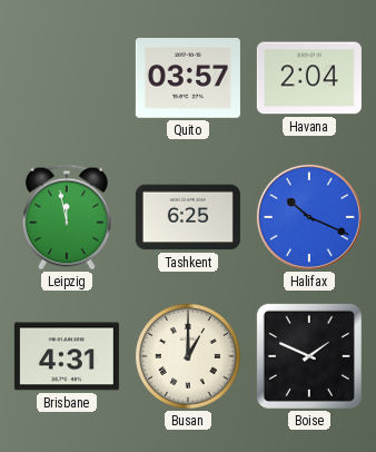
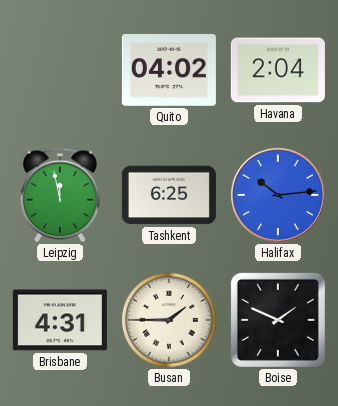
Quito: 03:57 -> 04:02 (169, 71)
Halifax: 10:19 -> 10:14 (278, 195)
Busan: 1:00 -> 1:45 (169, 320)
